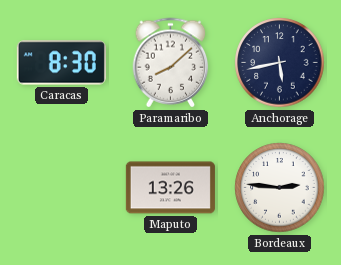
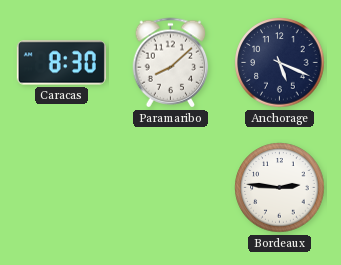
Anchorage: 5:43 -> 5:19 (280, 63)
Maputo: 13:26 -> none (170, 188)
